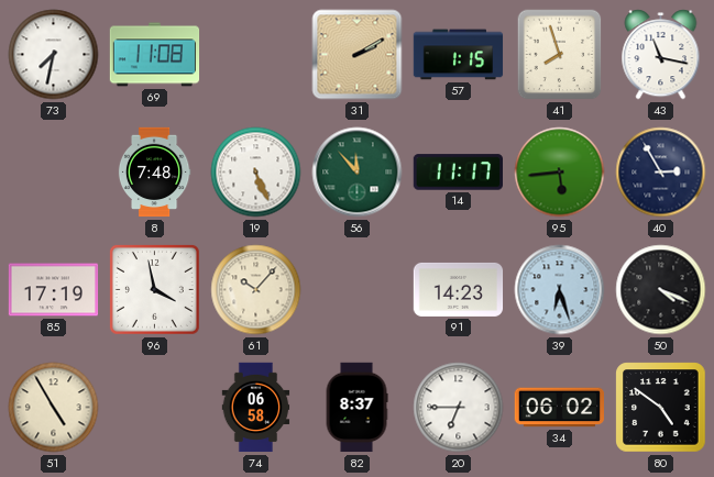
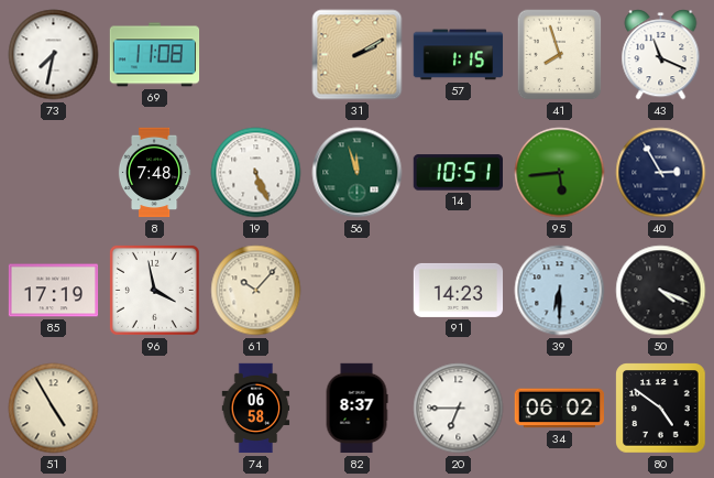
43: 11:17 -> 11:19 (661, 55)
56: 11:53 -> 11:57 (358, 173)
14: 11:17 -> 10:51 (458, 173)
39: 6:27 -> 6:30 (560, 291)
